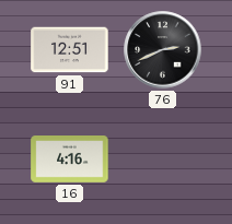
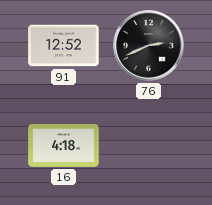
91: 12:51 -> 12:52 (64, 46)
16: 4:16 -> 4:18 (64, 146)
